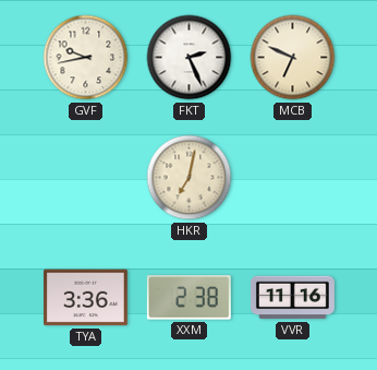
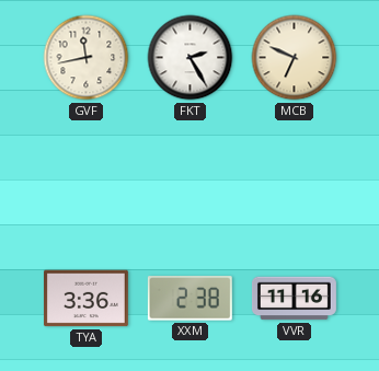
GVF: 9:43 -> 11:43 (87, 58)
FKT: 2:26 -> 2:25 (191, 58)
HKR: 7:02 -> none (190, 178)
